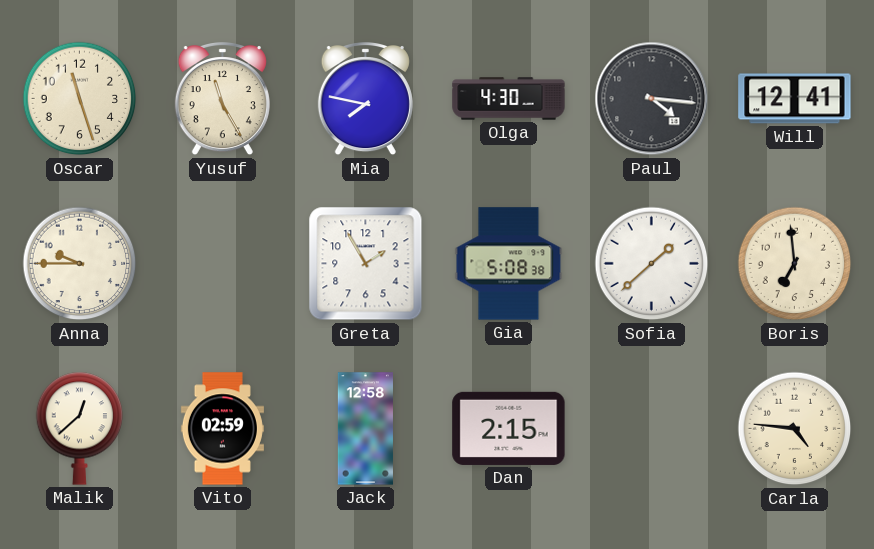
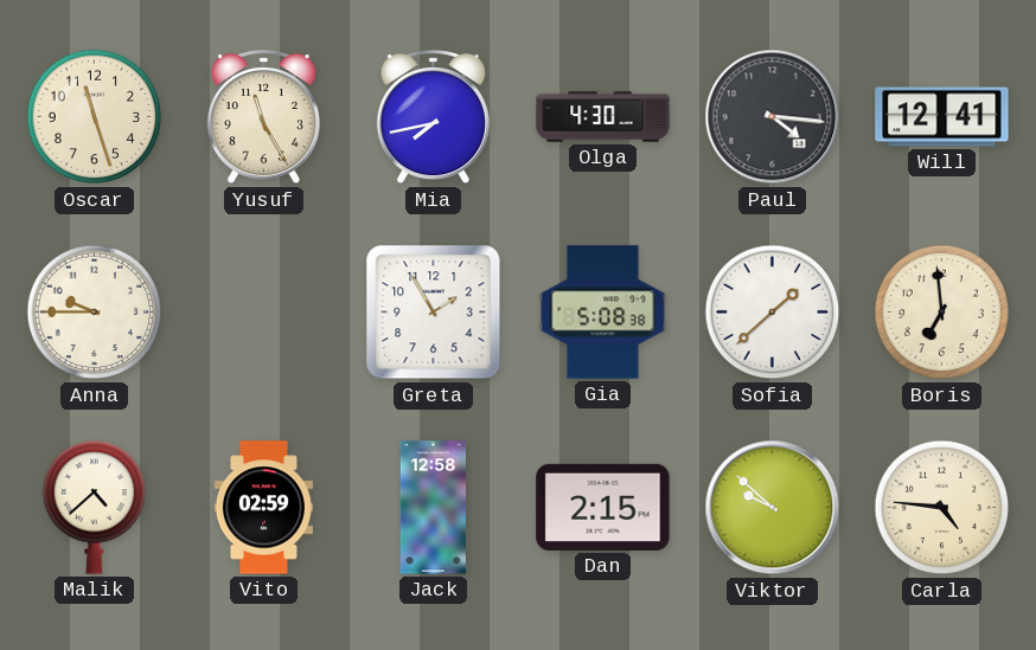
Mia: 7:47 -> 7:43 (433, 118)
Malik: 12:38 -> 4:38 (95, 507)
Viktor: none -> 9:52 (773, 508)
